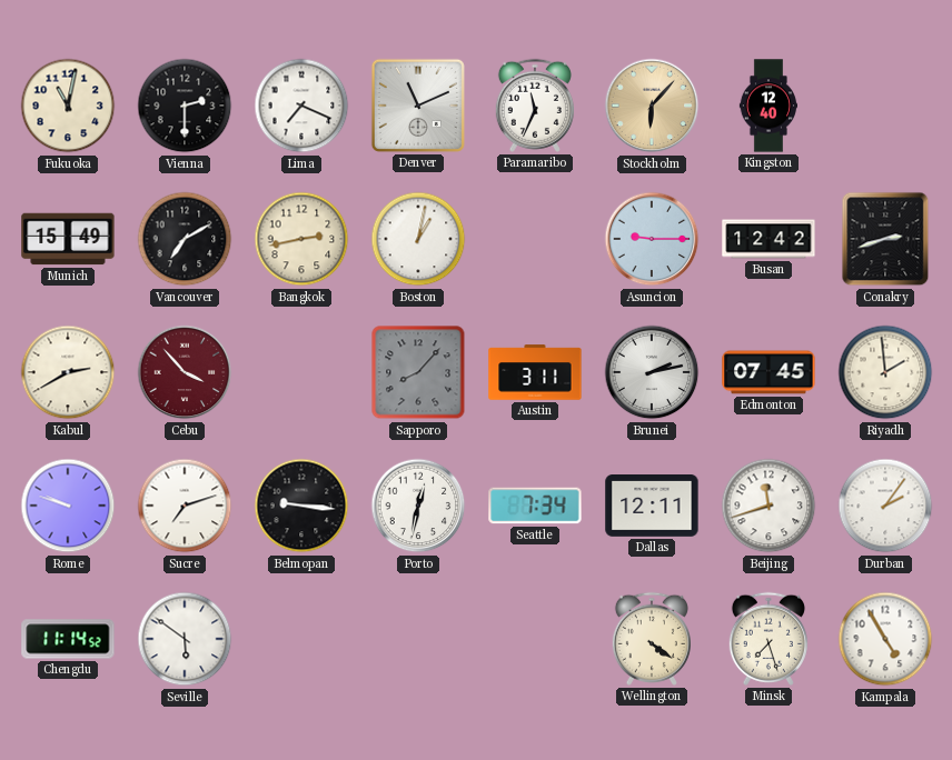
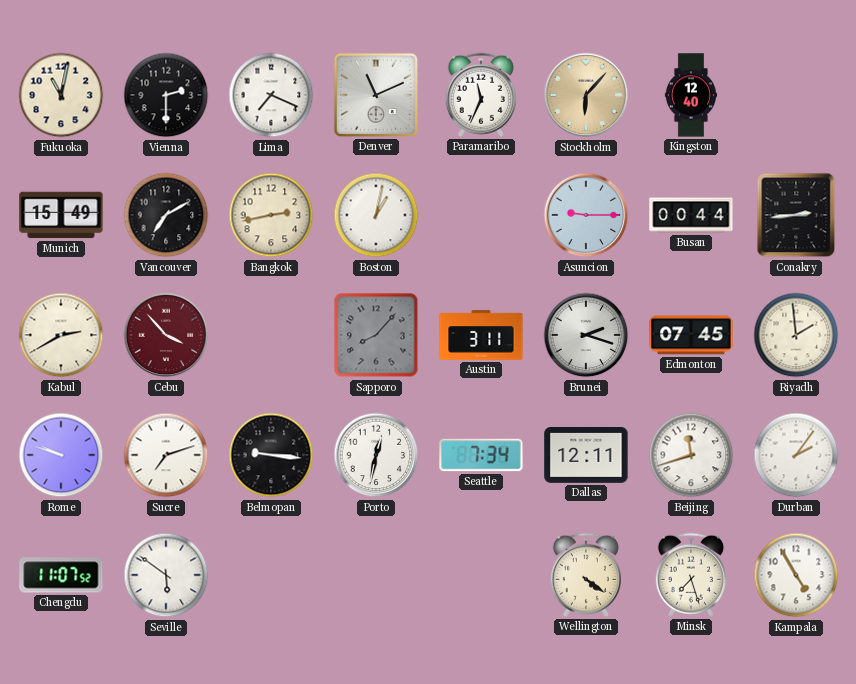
Busan: 12:42 -> 00:44 (691, 215)
Conakry: 2:42 -> 2:44 (796, 215)
Brunei: 2:13 -> 2:18 (586, 335)
Chengdu: 11:14 -> 11:07 (61, 575)
